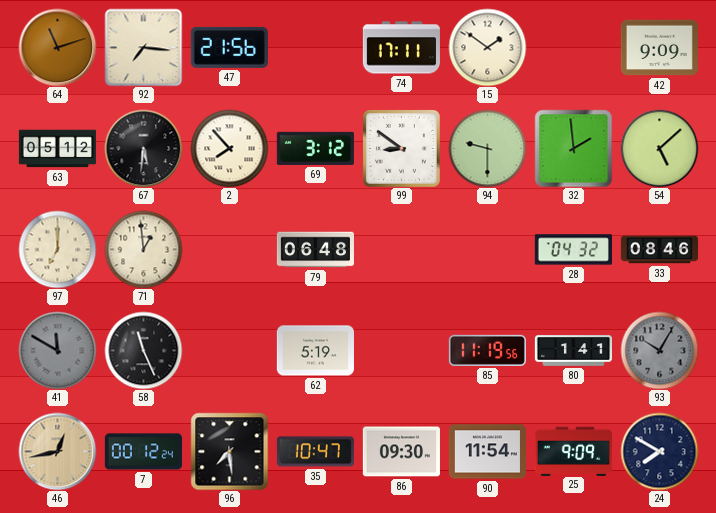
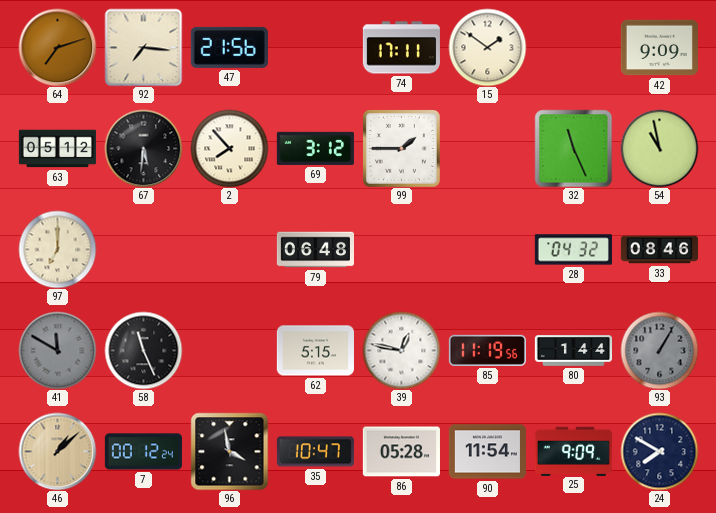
64: 11:12 -> 7:12 (57, 47)
99: 8:51 -> 1:45 (401, 148)
94: 9:30 -> none (487, 148)
32: 1:59 -> 11:26 (573, 148)
54: 5:08 -> 10:58 (659, 148)
71: 12:59 -> none (143, 249)
62: 5:19 -> 5:15 (315, 351)
39: none -> 12:47 (401, 350)
80: 1:41 -> 1:44 (573, 351)
93: 10:05 -> 1:05 (659, 350)
46: 12:43 -> 1:08 (57, 451)
96: 7:29 -> 3:58 (229, 451)
86: 09:30 -> 05:28 (401, 452)
